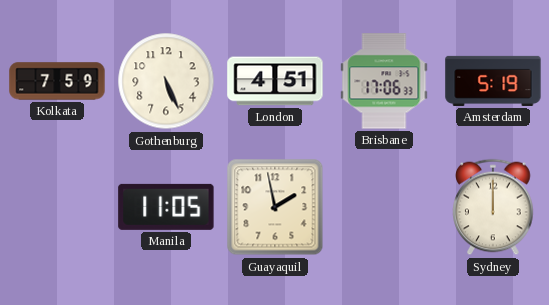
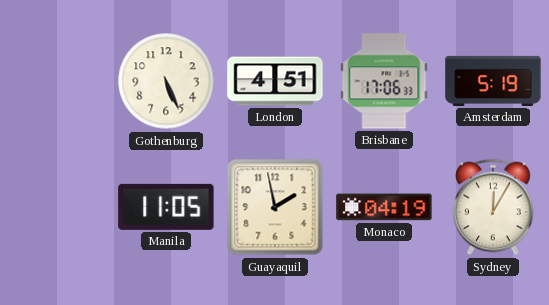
Kolkata: 7:59 -> none (57, 81)
Monaco: none -> 04:19 (384, 207)
Sydney: 12:00 -> 12:05 (493, 207)
